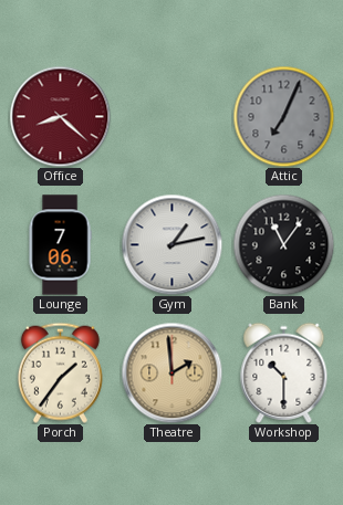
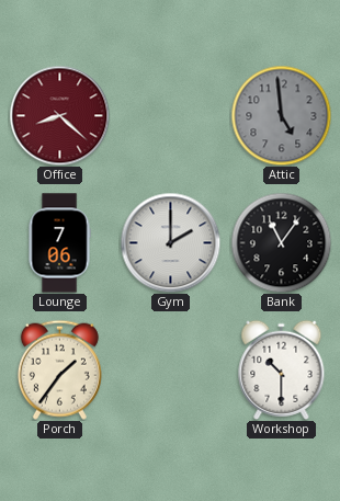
Attic: 7:04 -> 4:59 (281, 115)
Gym: 1:13 -> 2:00 (170, 242)
Theatre: 1:59 -> none (171, 372)
